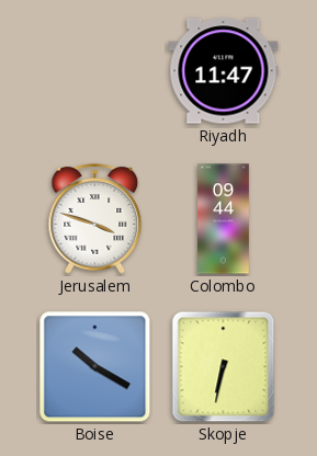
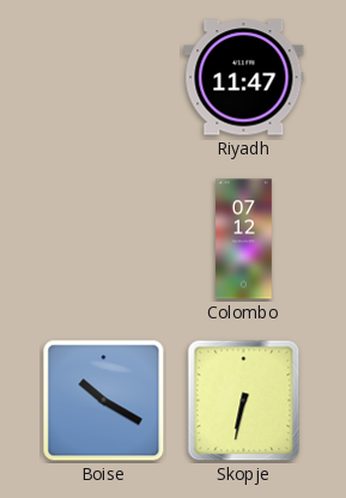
Jerusalem: 3:48 -> none (95, 219)
Colombo: 09:44 -> 07:12 (244, 239)
